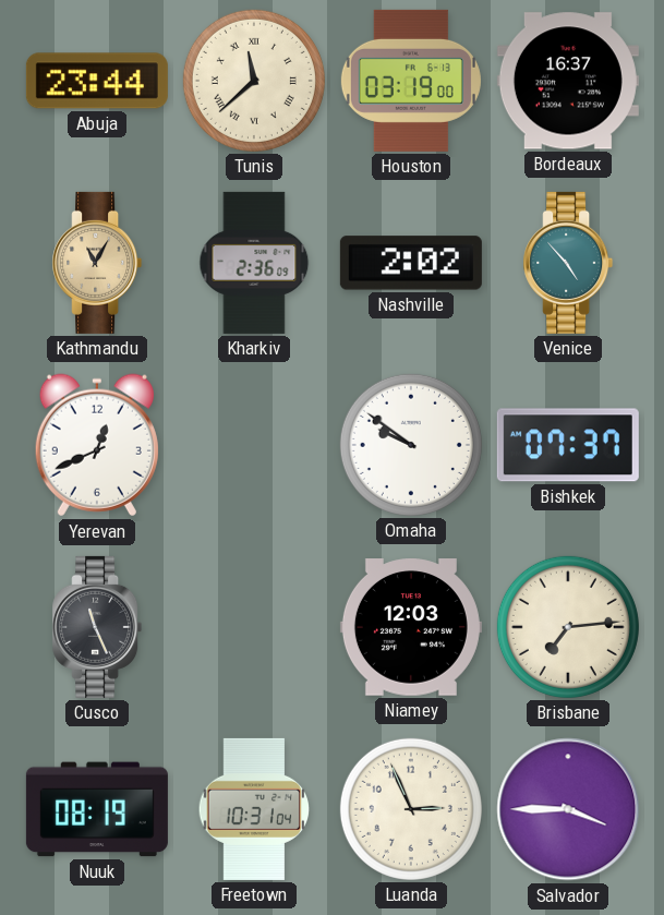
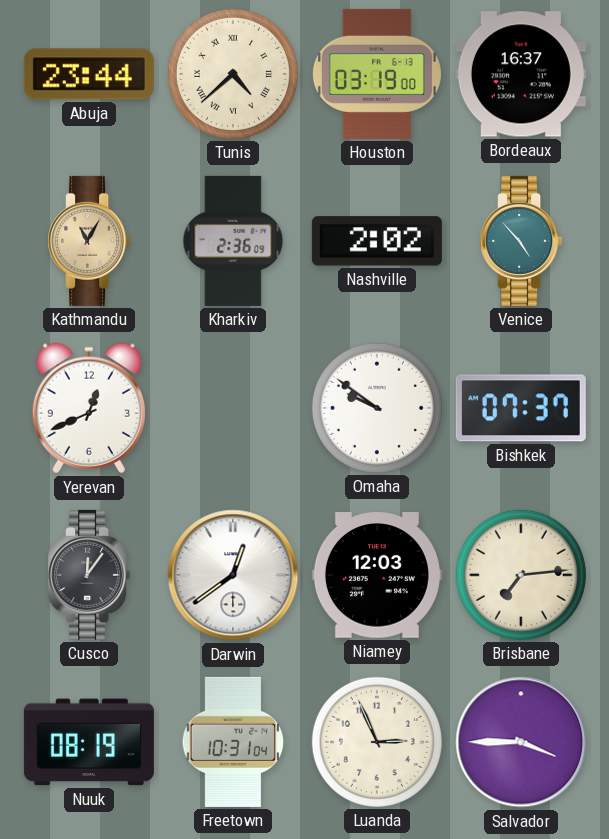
Tunis: 11:38 -> 4:38 (233, 74)
Cusco: 11:26 -> 12:06 (89, 575)
Darwin: none -> 12:39 (233, 575)
